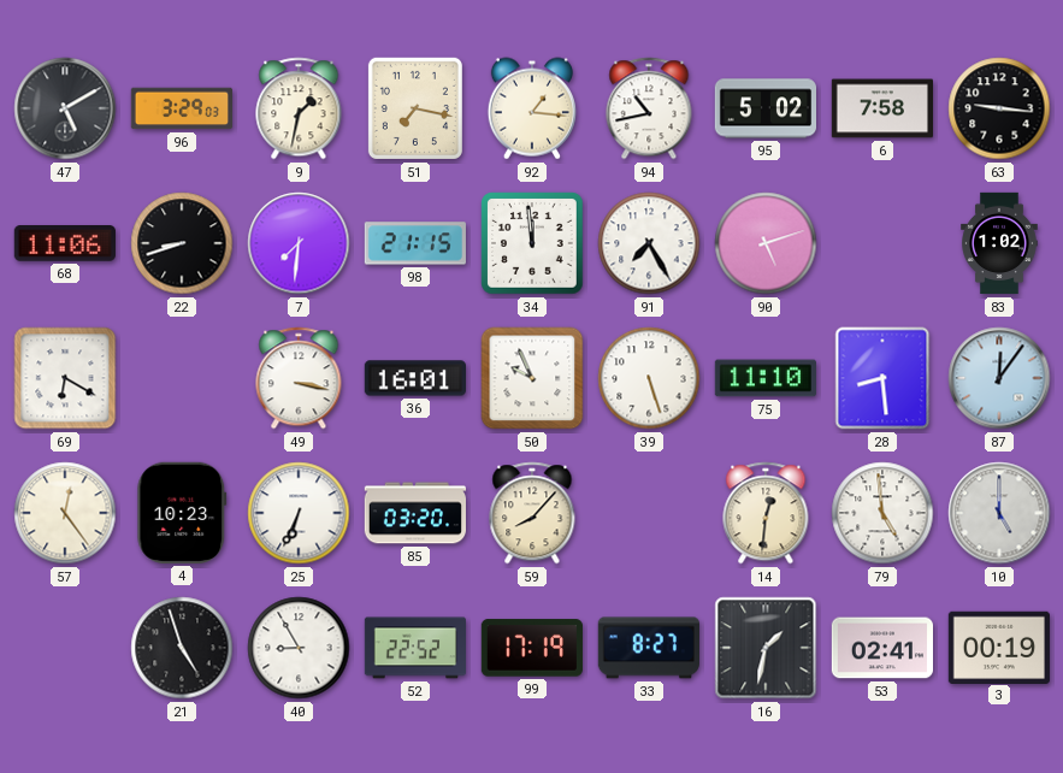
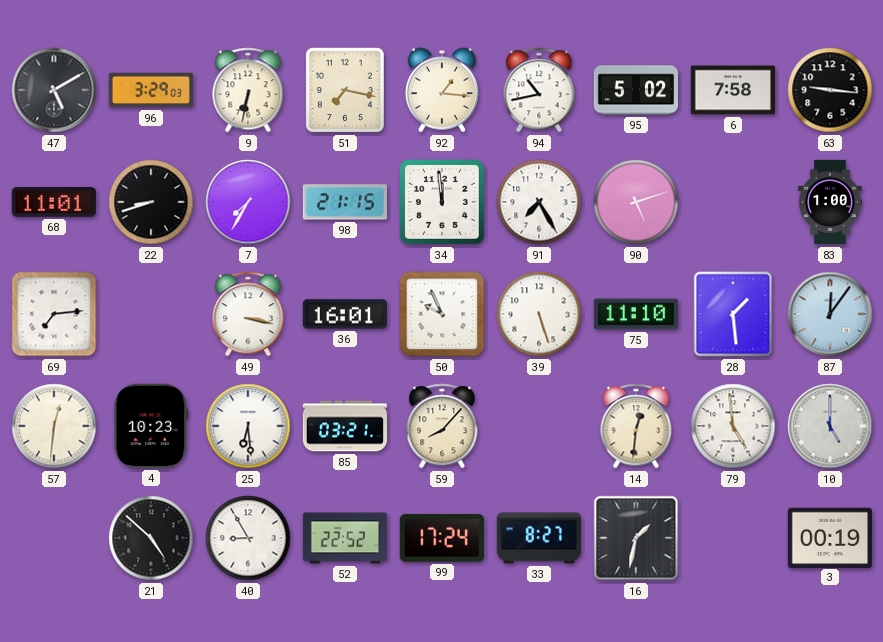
9: 1:32 -> 6:32 (248, 90)
68: 11:06 -> 11:01 (54, 203)
7: 7:31 -> 7:35 (248, 202)
83: 1:02 -> 1:00 (830, 202)
69: 6:20 -> 7:14 (54, 314)
28: 8:29 -> 1:29 (733, 314)
57: 12:24 -> 12:31 (54, 426)
25: 6:34 -> 6:29 (248, 426)
85: 03:20 -> 03:21 (344, 426)
21: 4:57 -> 4:52 (151, 538)
99: 17:19 -> 17:24 (442, 538)
53: 02:41 -> none (881, 648)
